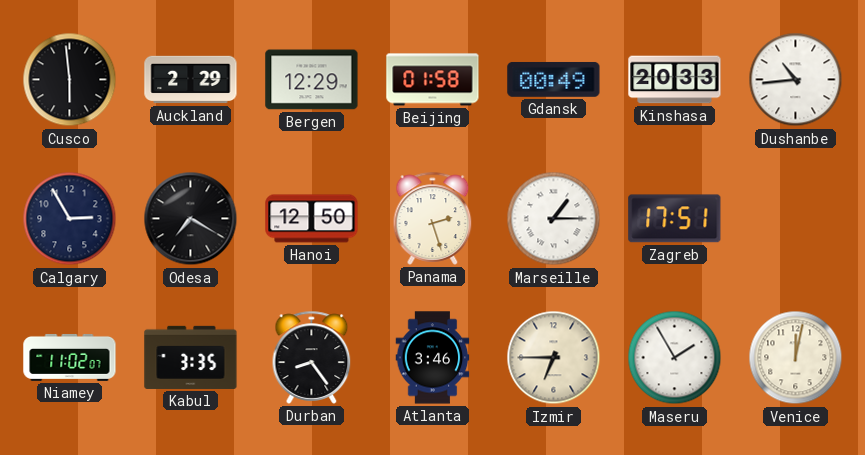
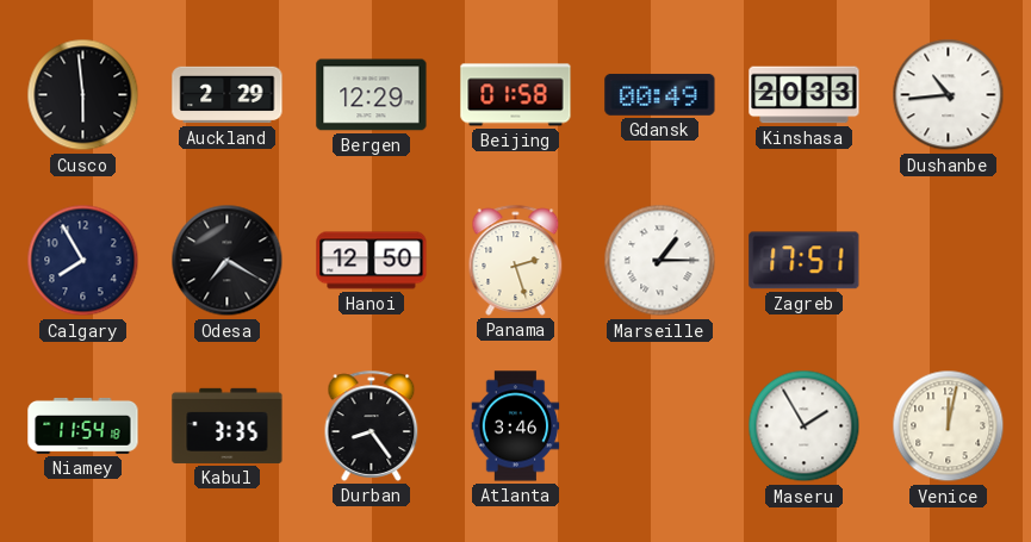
Calgary: 2:55 -> 7:55 (83, 261)
Niamey: 11:02 -> 11:54 (83, 425)
Izmir: 6:45 -> none (554, 358)
